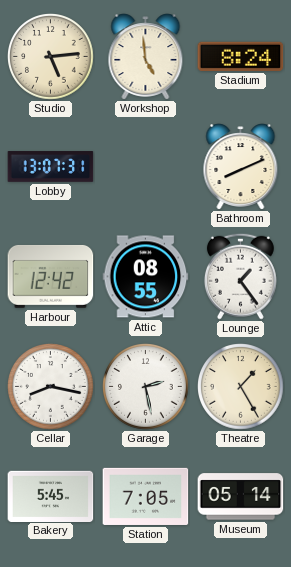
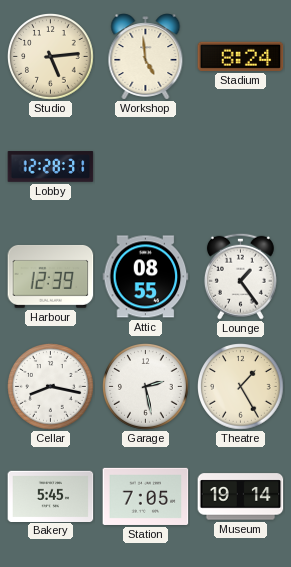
Lobby: 13:07 -> 12:28 (51, 167)
Bathroom: 8:11 -> none (241, 167)
Harbour: 12:42 -> 12:39 (51, 276)
Museum: 05:14 -> 19:14 (241, 497)
